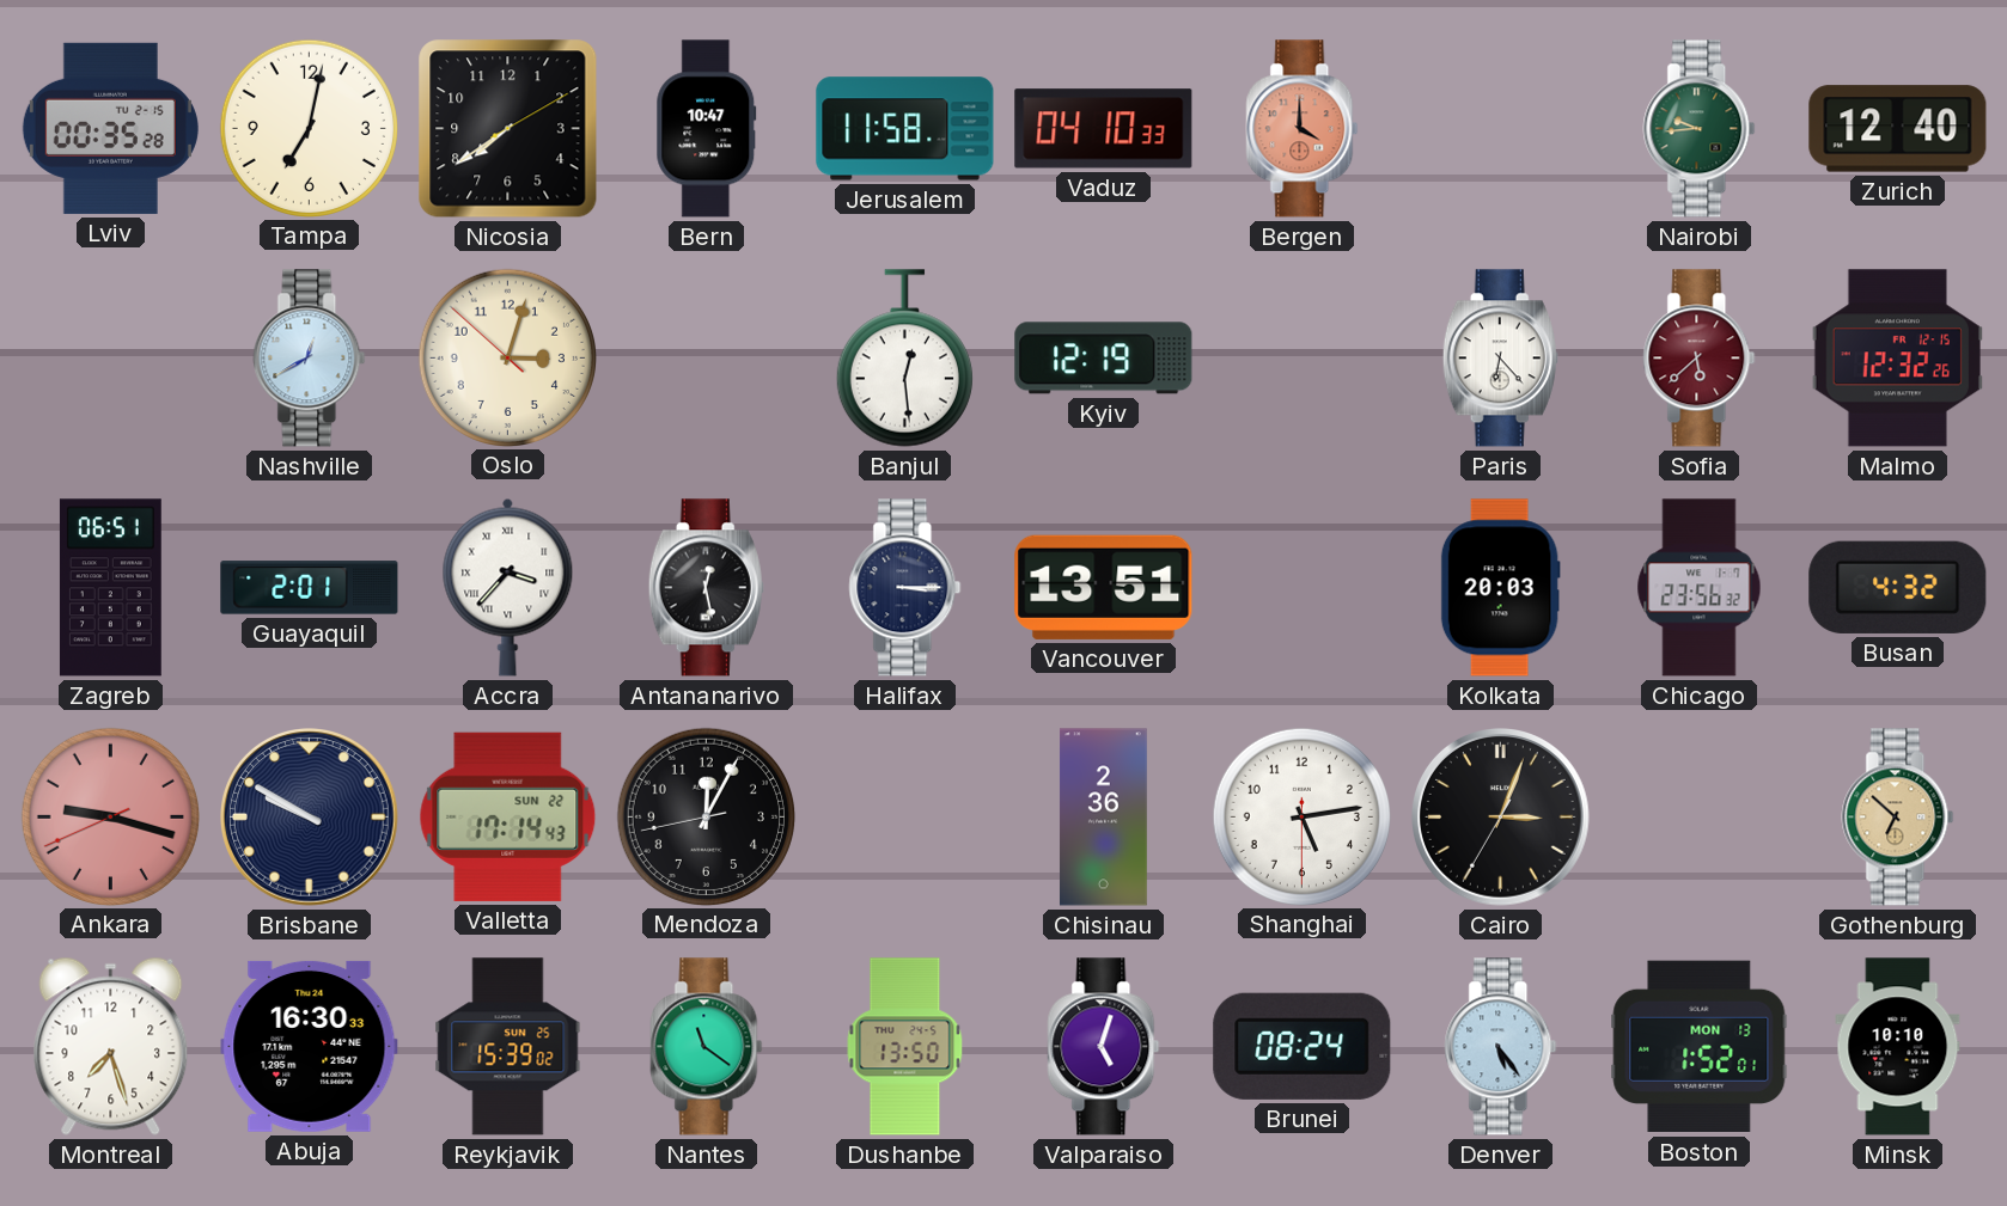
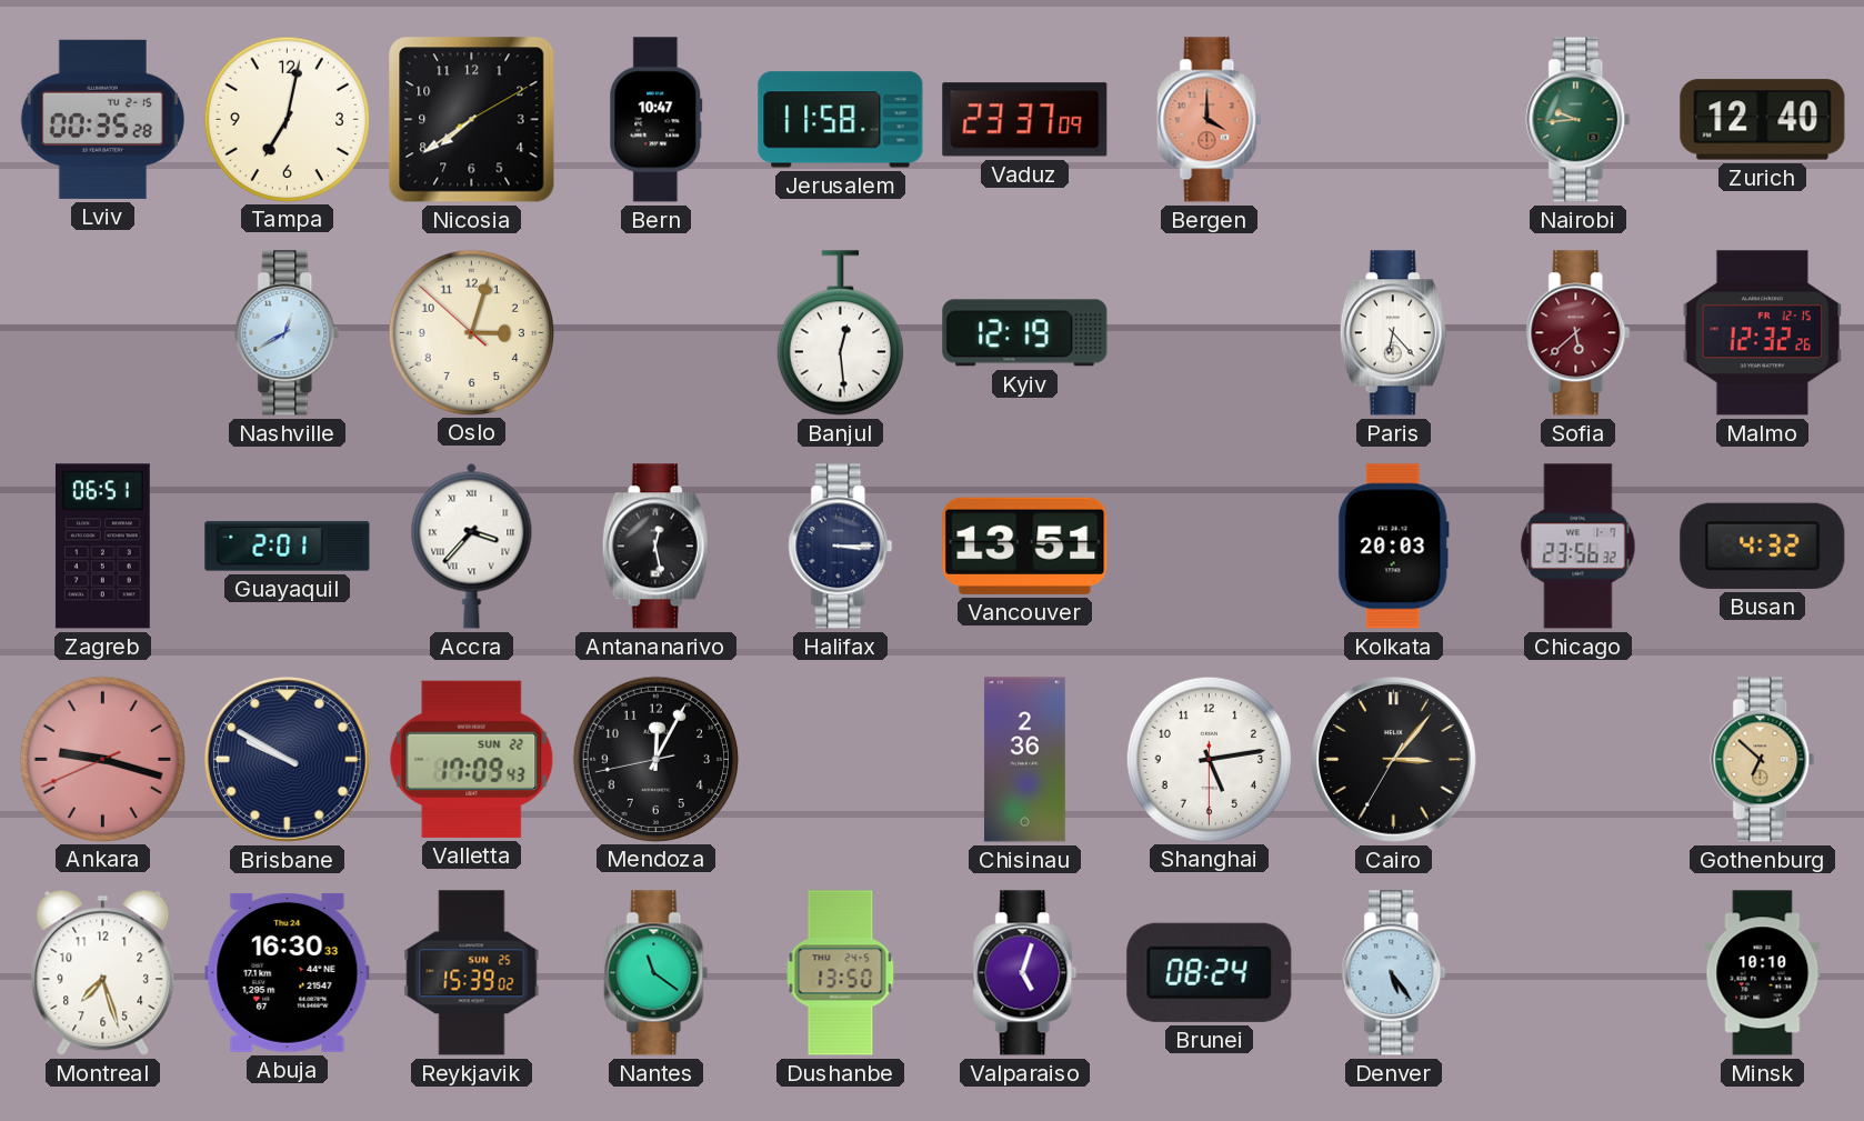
Vaduz: 04:10 -> 23:37 (1025, 120)
Valletta: 17:14 -> 17:09 (472, 759)
Cairo: 3:03 -> 3:06 (1394, 760)
Boston: 1:52 -> none (1700, 1047)
